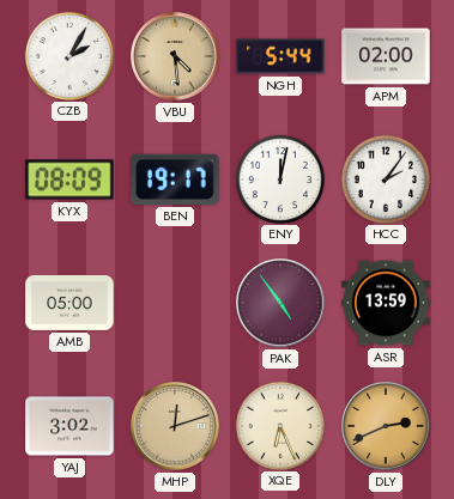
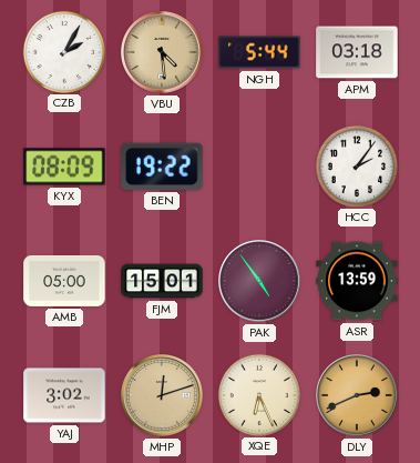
APM: 02:00 -> 03:18 (357, 52)
BEN: 19:17 -> 19:22 (162, 167)
ENY: 12:02 -> none (279, 178)
FJM: none -> 15:01 (162, 281)
